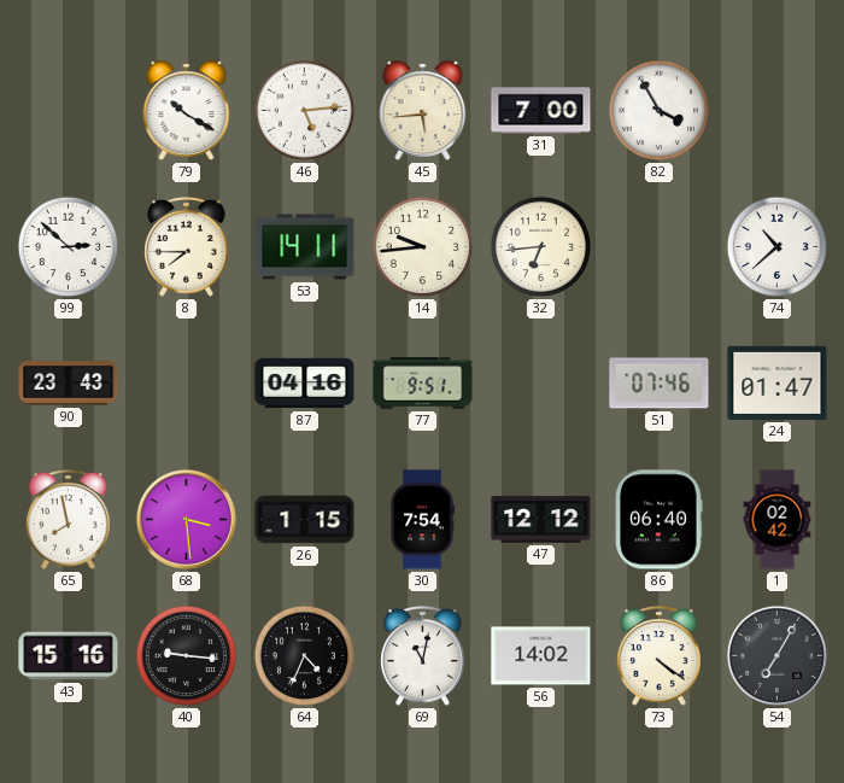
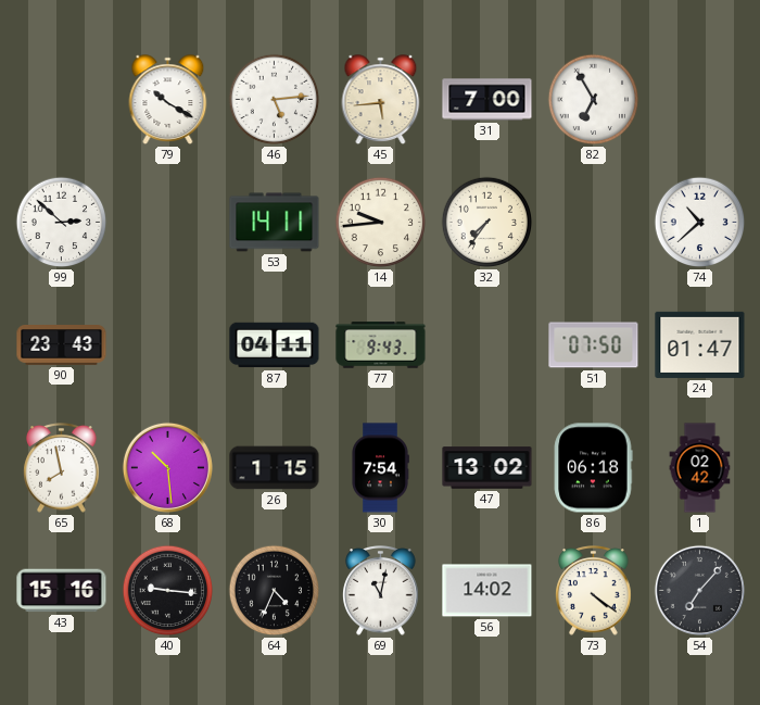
82: 3:55 -> 6:55 (594, 100)
8: 7:45 -> none (187, 247)
32: 6:44 -> 7:36 (487, 223)
87: 04:16 -> 04:11 (275, 345)
77: 9:51 -> 9:43 (381, 345)
51: 07:46 -> 07:50 (594, 345)
68: 3:29 -> 10:29 (167, 467)
47: 12:12 -> 13:02 (487, 468)
86: 06:40 -> 06:18 (593, 468)
54: 7:05 -> 7:07 (699, 590)
